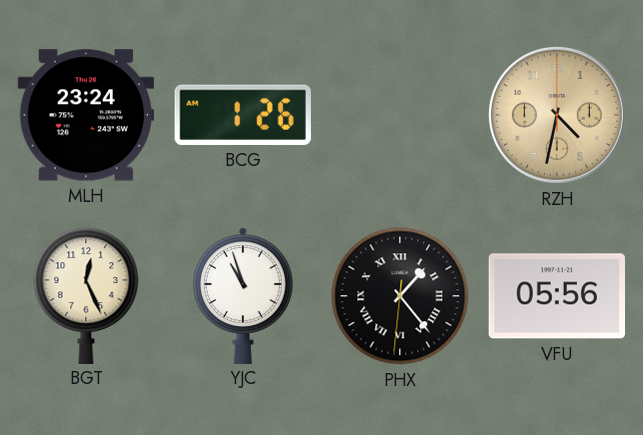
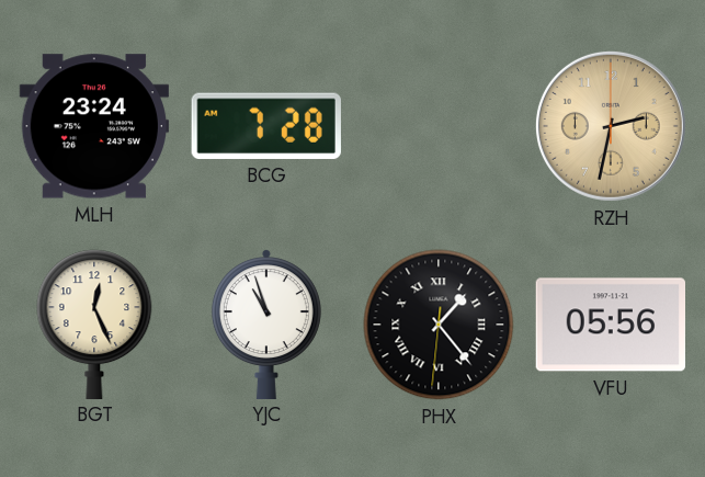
BCG: 1:26 -> 7:28 (266, 126)
RZH: 4:32 -> 2:32 (611, 126)
